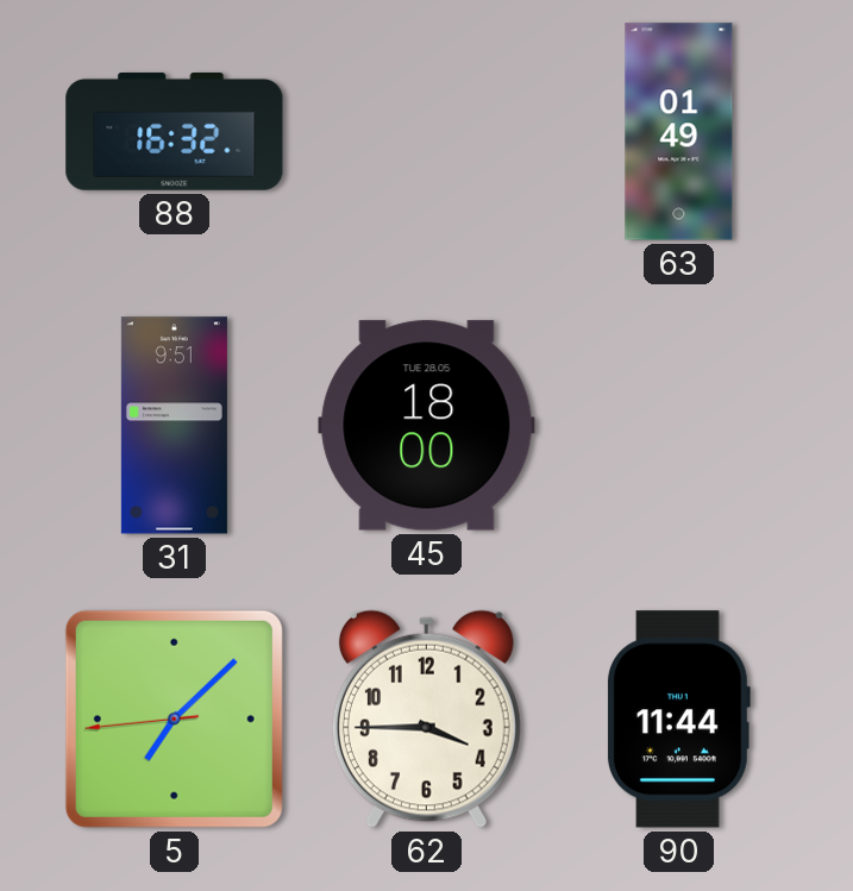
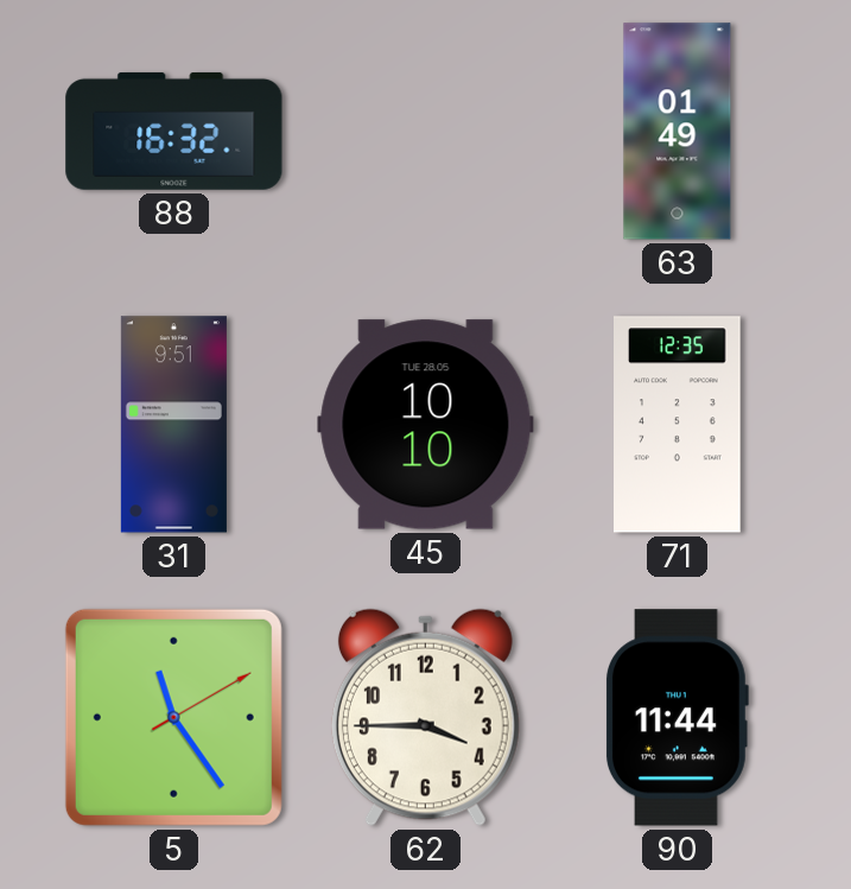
45: 18:00 -> 10:10 (426, 425)
71: none -> 12:35 (678, 425)
5: 7:07 -> 11:24 (173, 717)
